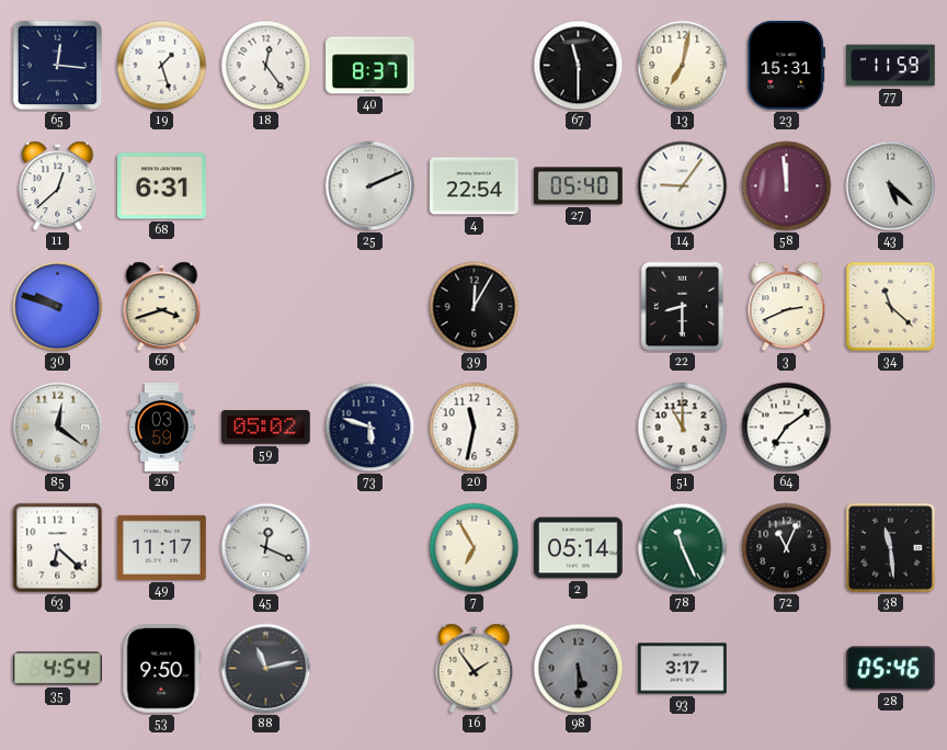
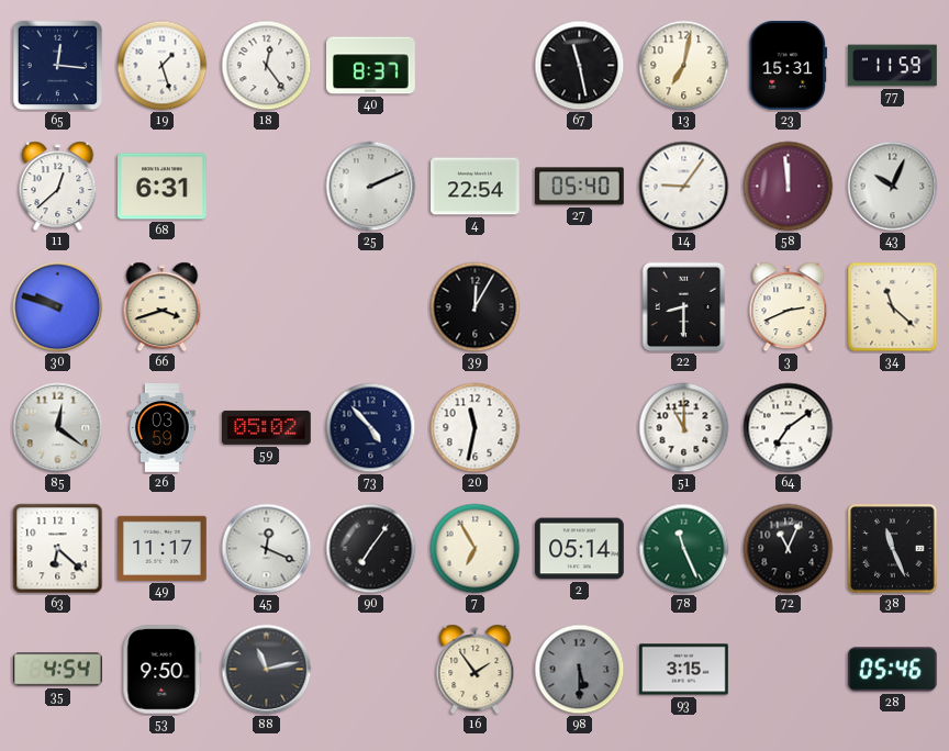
67: 11:30 -> 11:28 (580, 66)
43: 5:22 -> 10:04 (893, 187)
73: 5:48 -> 4:53 (371, 428)
90: none -> 7:06 (371, 549)
38: 11:29 -> 11:26 (893, 549)
93: 3:17 -> 3:15 (684, 670)
